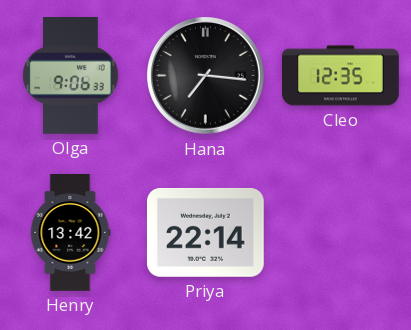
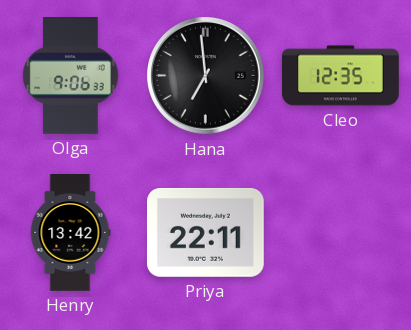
Hana: 7:16 -> 6:59 (206, 76)
Priya: 22:14 -> 22:11 (205, 232)
